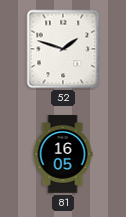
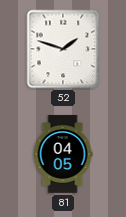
81: 16:05 -> 04:05 (63, 154)
